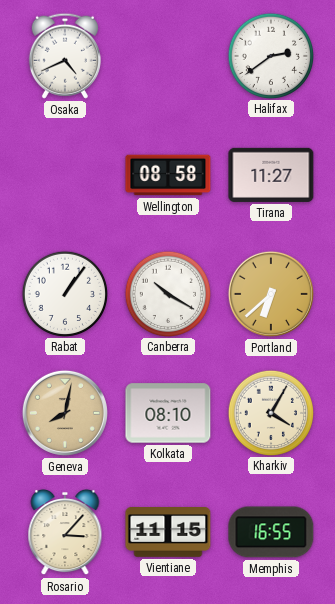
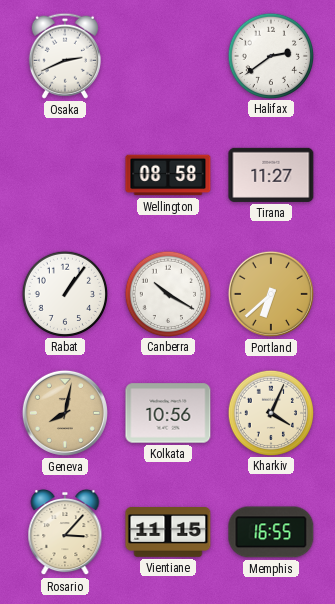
Osaka: 4:41 -> 2:41 (65, 56)
Kolkata: 08:10 -> 10:56 (168, 413)
Kharkiv: 4:05 -> 4:04 (270, 412)
